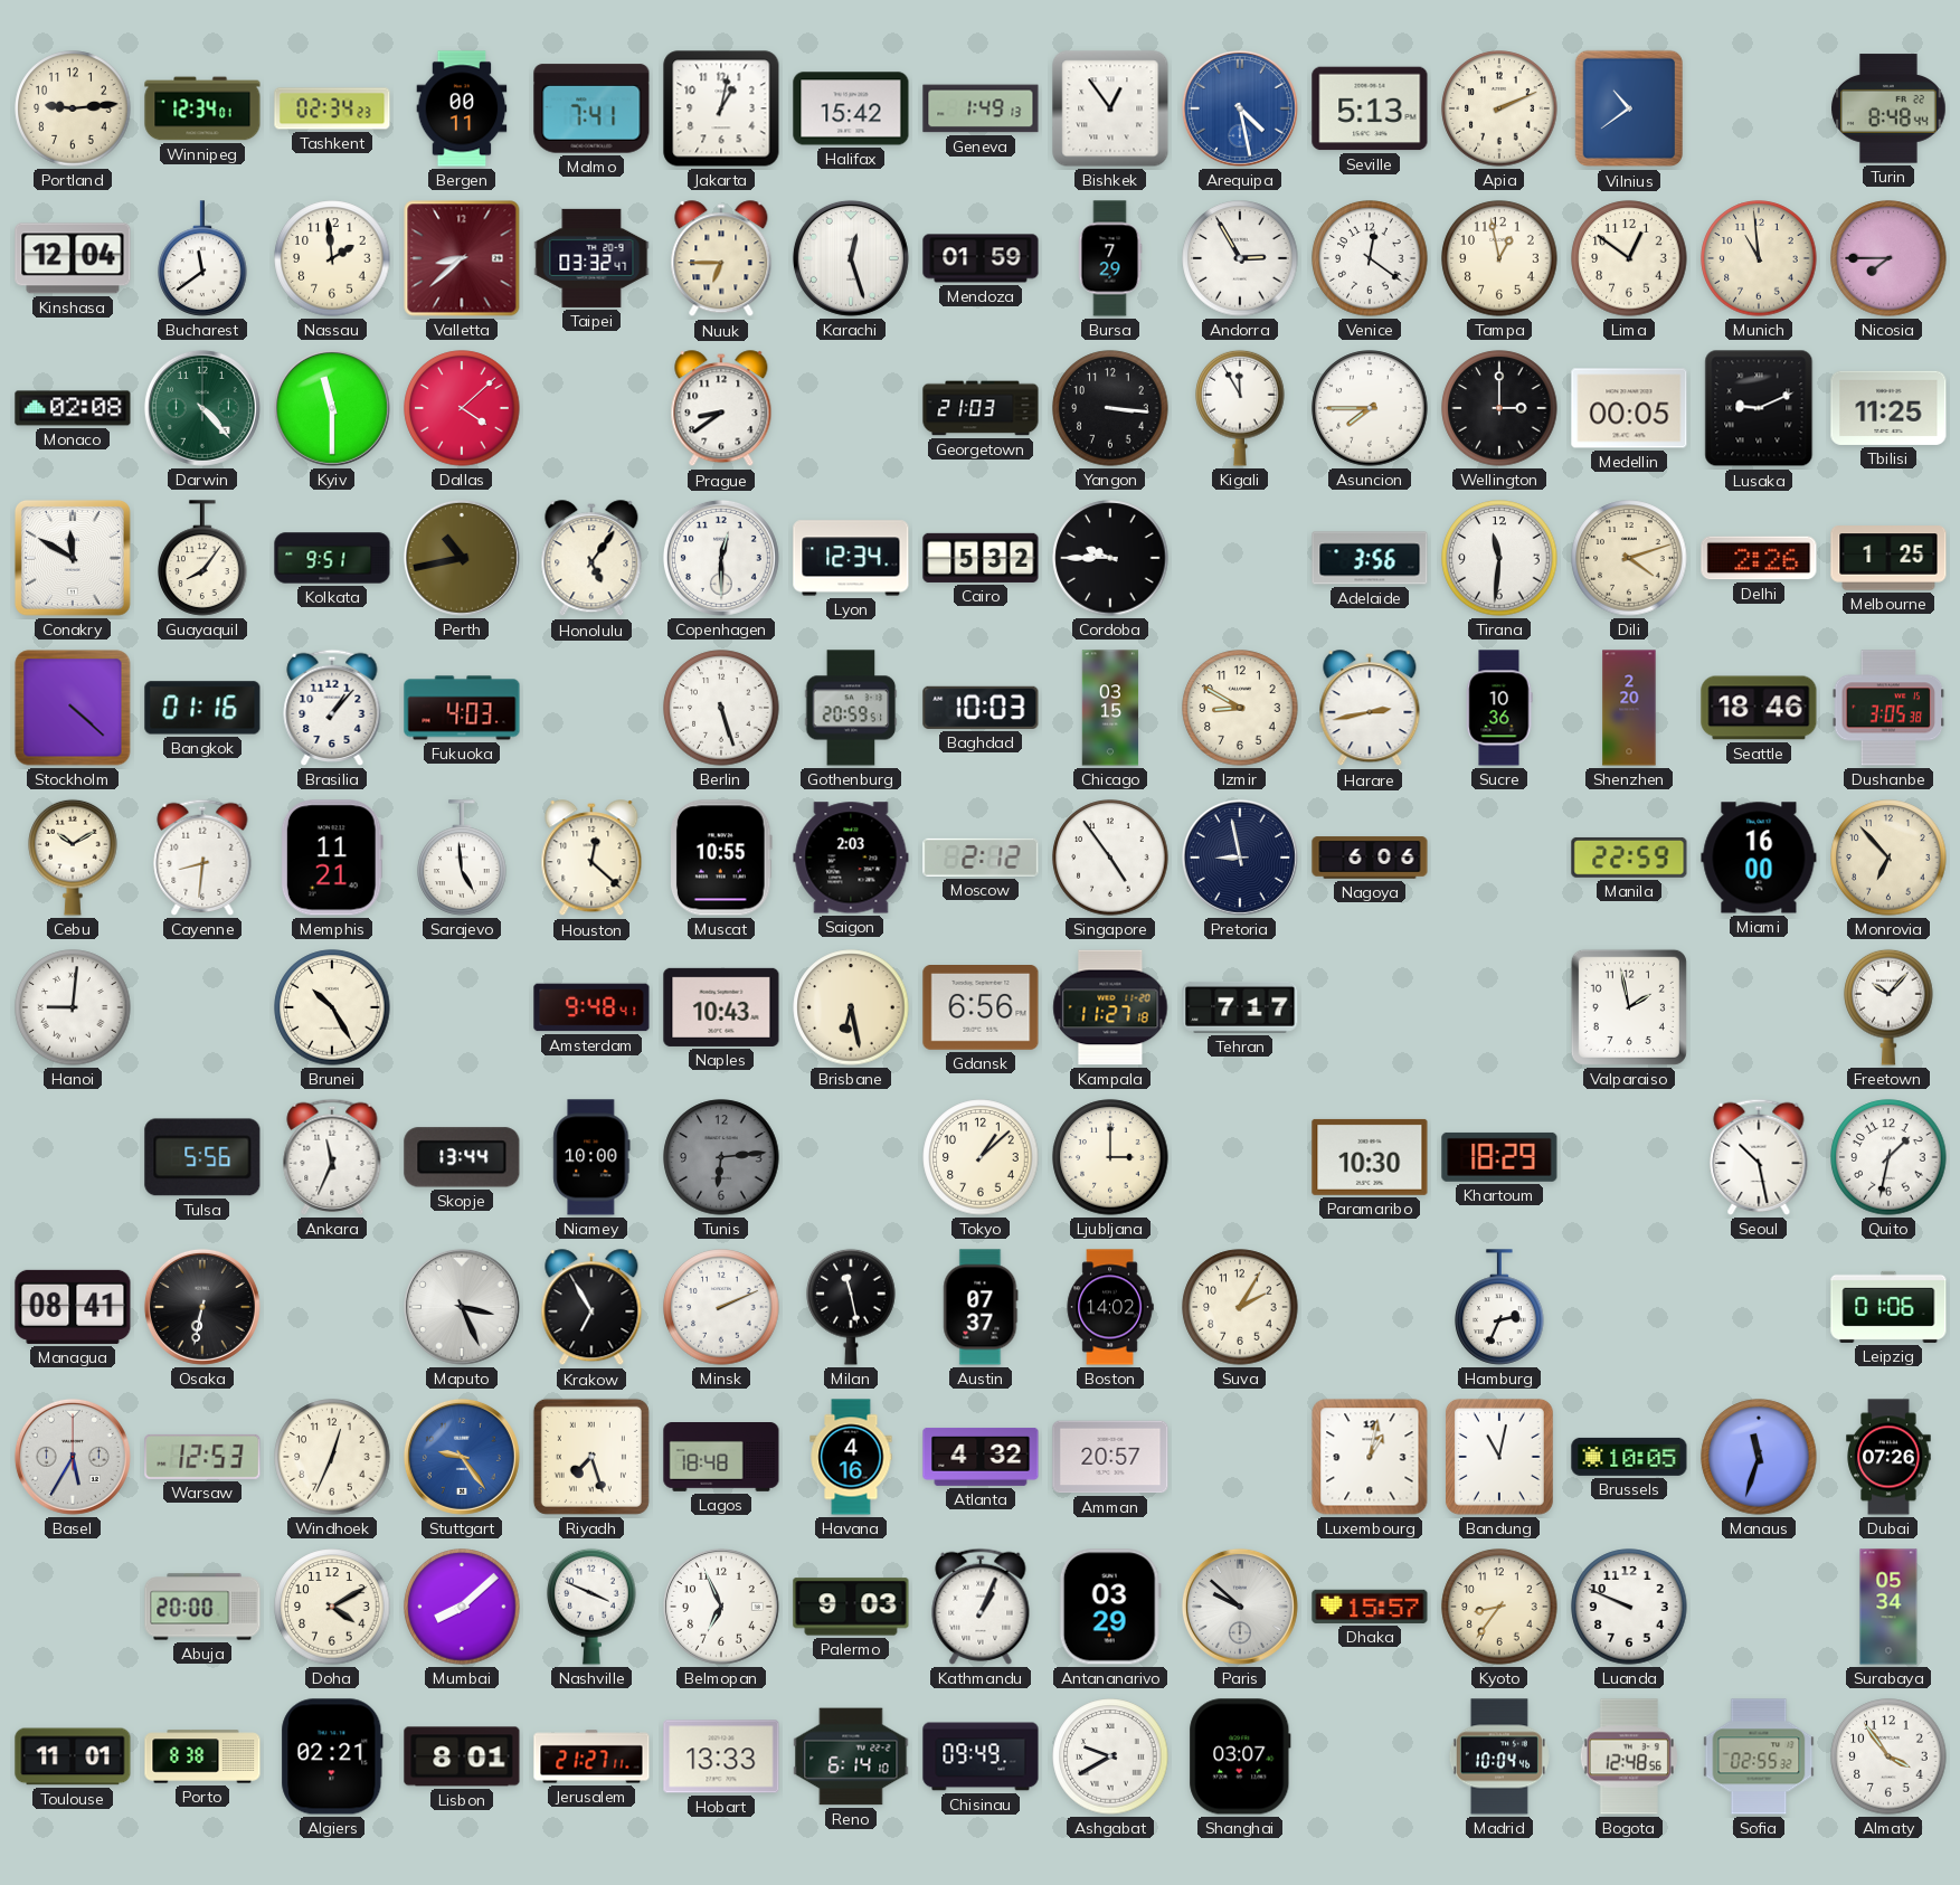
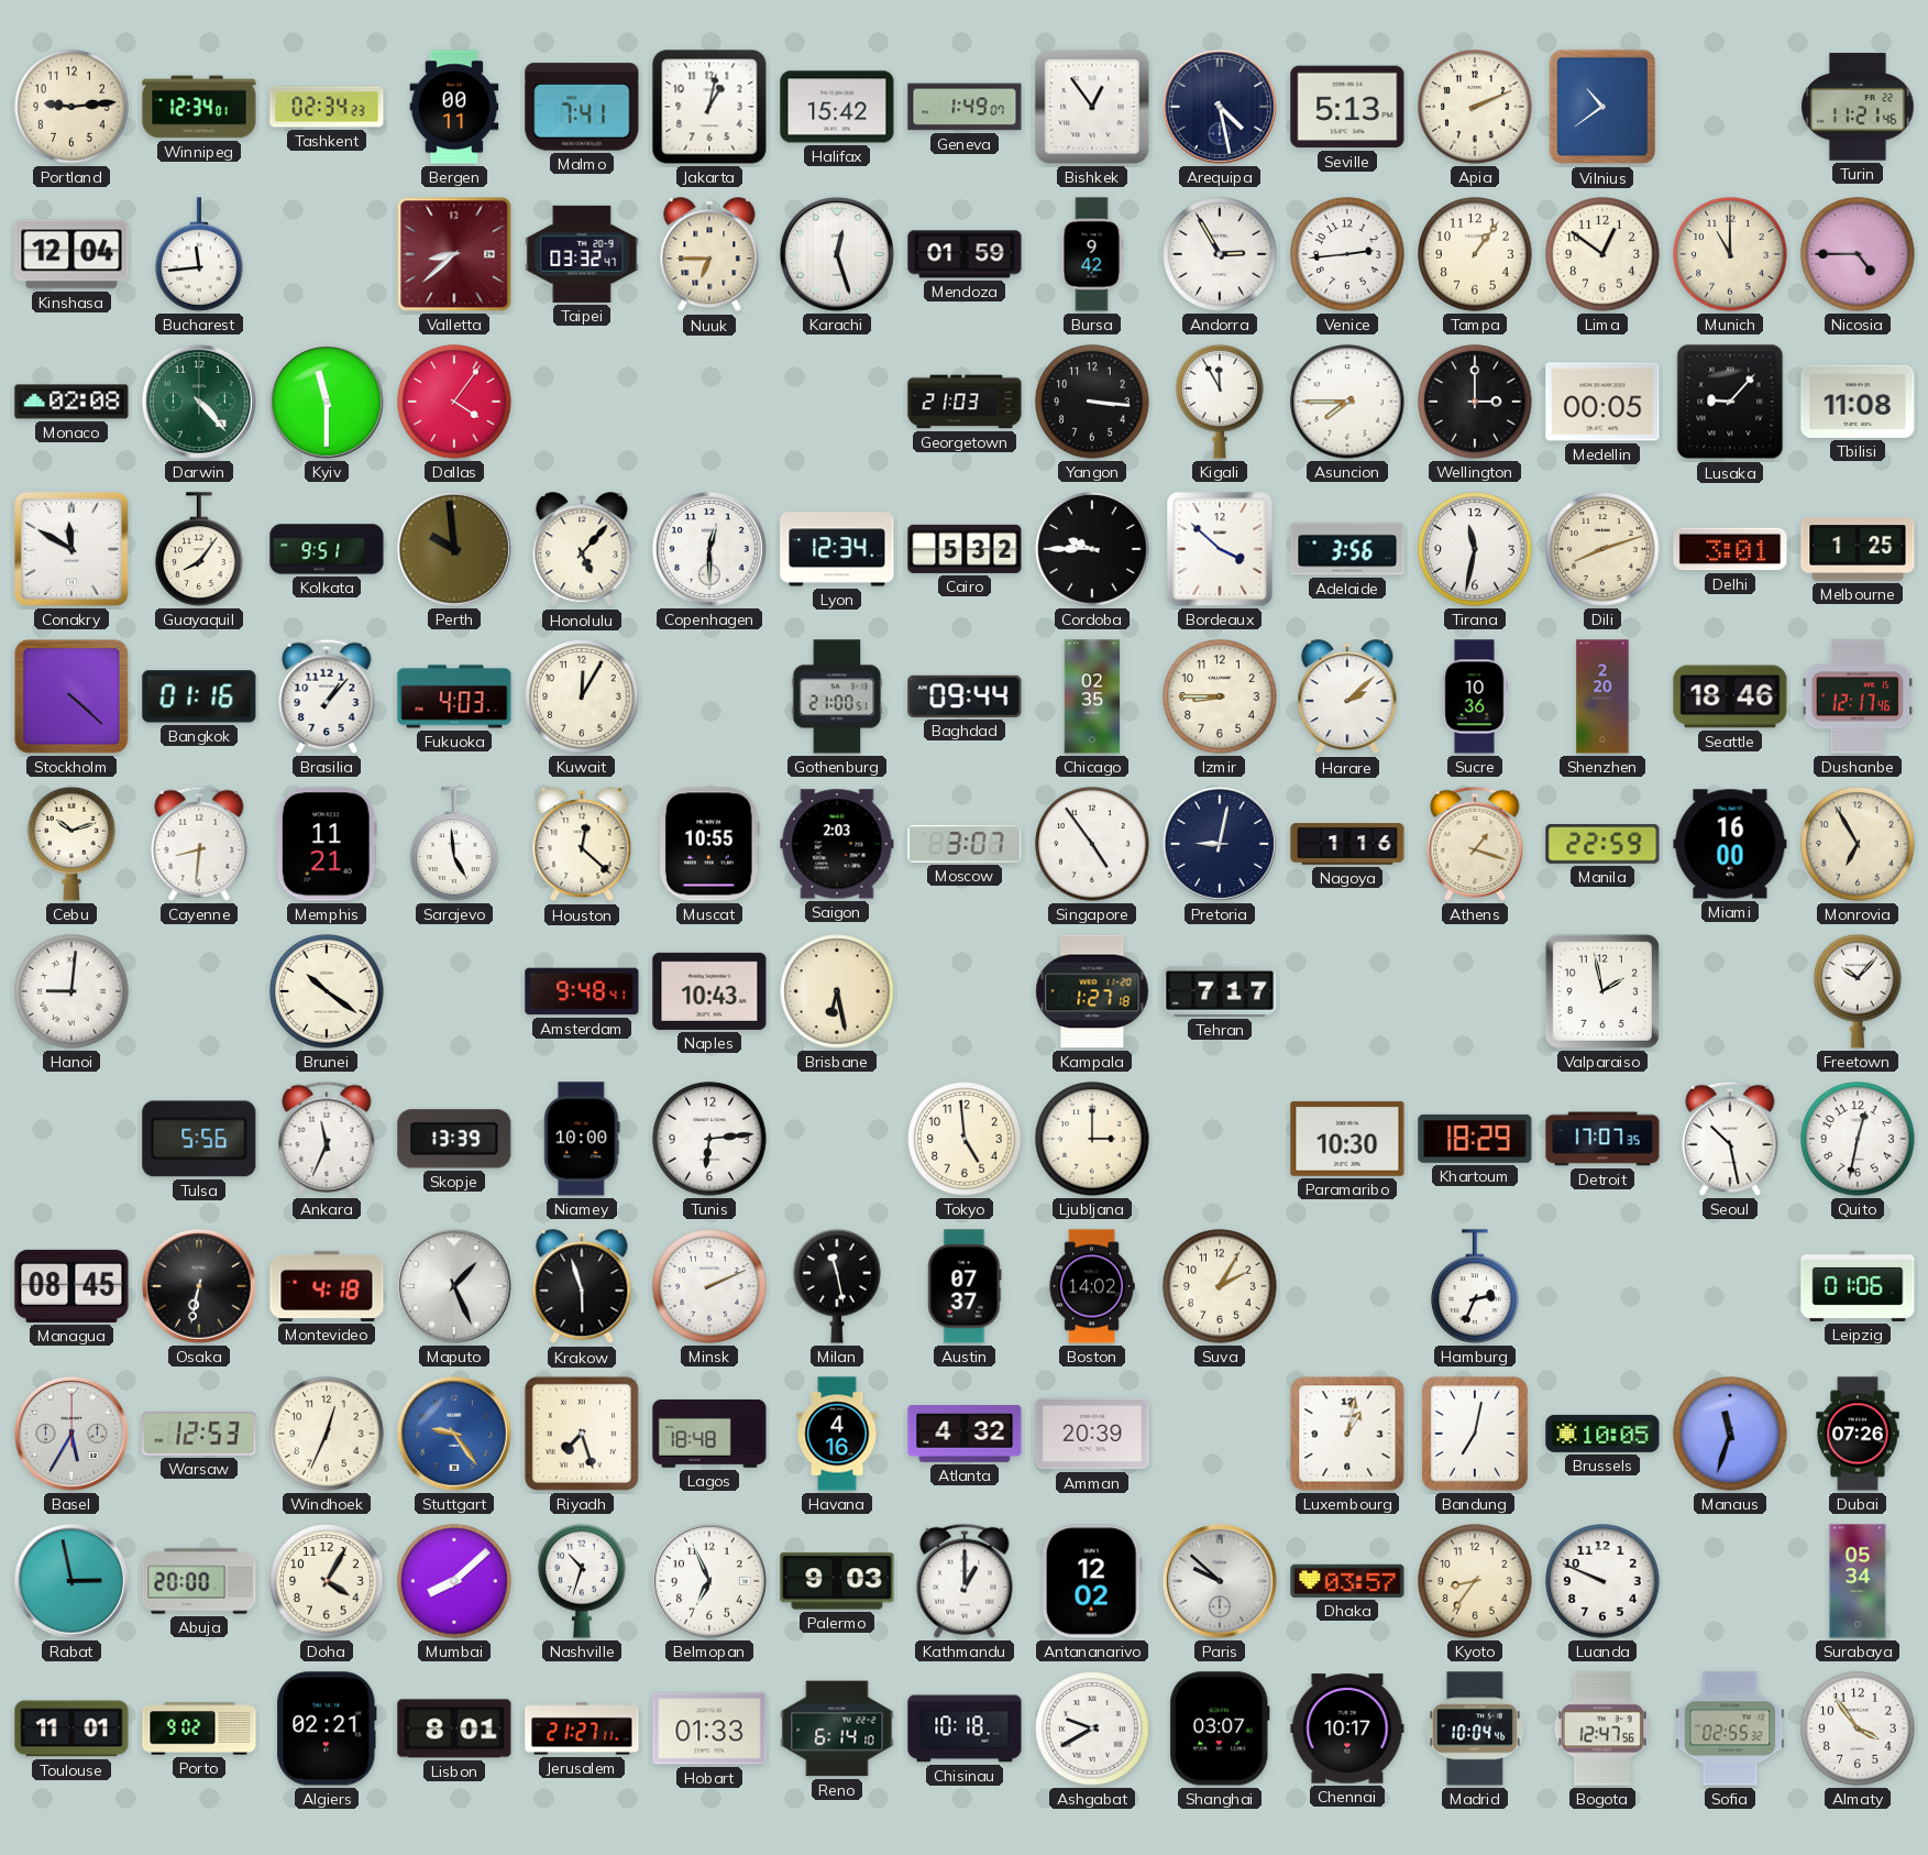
Geneva: 1:49:13 -> 1:49:07 (965, 107)
Arequipa dial: blue -> navy (1220, 107)
Turin: 8:48 -> 11:21 (1858, 107)
Bucharest: 11:39 -> 11:44 (199, 254)
Nassau: 1:59 -> none (332, 258)
Bursa: 7:29 -> 9:42 (1092, 254)
Venice: 12:21 -> 2:44 (1347, 254)
Tampa: 12:58 -> 1:06 (1475, 254)
Munich: 10:59 -> 11:00 (1730, 254)
Nicosia: 7:45 -> 4:45 (1858, 254)
Dallas: 4:08 -> 4:06 (454, 402)
Prague: 8:39 -> none (721, 409)
Lusaka: 9:11 -> 9:07 (1730, 402)
Tbilisi: 11:25 -> 11:08 (1858, 402)
Perth: 10:43 -> 9:59 (454, 549)
Honolulu: 5:06 -> 5:07 (582, 550)
Bordeaux: none -> 3:52 (1220, 549)
Tirana: 11:31 -> 11:32 (1475, 549)
Dili: 4:12 -> 8:12 (1602, 549)
Delhi: 2:26 -> 3:01 (1730, 549)
Kuwait: none -> 12:05 (582, 696)
Berlin: 5:27 -> none (721, 708)
Gothenburg: 20:59 -> 21:00 (837, 696)
Baghdad: 10:03 -> 09:44 (965, 696)
Chicago: 03:15 -> 02:35 (1092, 696)
Izmir: 8:50 -> 8:45 (1220, 696)
Harare: 2:43 -> 2:08 (1347, 698)
Dushanbe: 3:05 -> 12:17 (1858, 696)
Cebu: 10:10 -> 10:12 (71, 844)
Moscow: 2:12 -> 3:07 (965, 844)
Pretoria: 8:58 -> 9:02 (1220, 844)
Nagoya: 6:06 -> 1:16 (1347, 844)
Athens: none -> 1:18 (1475, 844)
Monrovia: 6:53 -> 6:55 (1858, 844)
Brunei: 10:25 -> 10:21 (327, 991)
Gdansk: 6:56 -> none (981, 1008)
Kampala: 11:27 -> 1:27 (1092, 991)
Skopje: 13:44 -> 13:39 (454, 1139)
Tunis dial: grey -> white (709, 1139)
Tokyo: 1:08 -> 4:59 (965, 1139)
Detroit: none -> 17:07 (1602, 1139)
Quito: 1:32 -> 12:32 (1858, 1139)
Managua: 08:41 -> 08:45 (71, 1286)
Montevideo: none -> 4:18 (327, 1286)
Maputo: 3:26 -> 1:26 (454, 1286)
Krakow: 6:55 -> 5:57 (582, 1287)
Amman: 20:57 -> 20:39 (1092, 1434)
Bandung: 11:02 -> 7:02 (1475, 1434)
Rabat: none -> 2:58 (71, 1581)
Doha: 4:10 -> 4:05 (327, 1581)
Nashville: 3:49 -> 10:33 (582, 1581)
Kathmandu: 1:04 -> 1:00 (965, 1581)
Antananarivo: 03:29 -> 12:02 (1092, 1581)
Dhaka: 15:57 -> 03:57 (1347, 1581)
Porto: 8:38 -> 9:02 (199, 1728)
Hobart: 13:33 -> 01:33 (709, 1728)
Chisinau: 09:49 -> 10:18 (965, 1728)
Chennai: none -> 10:17 (1347, 1728)
Bogota: 12:48 -> 12:47 (1602, 1728)
